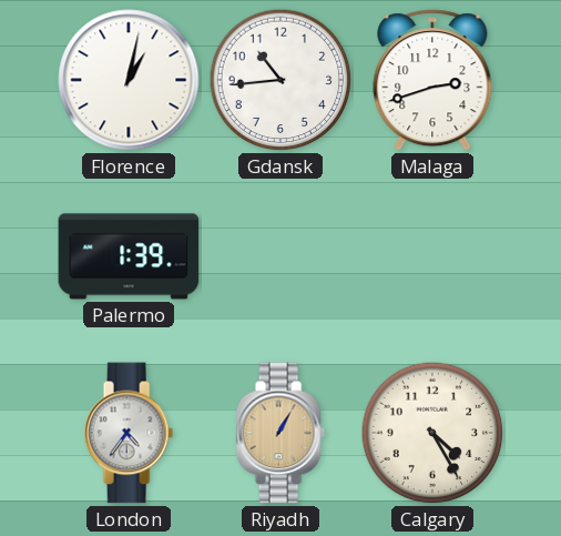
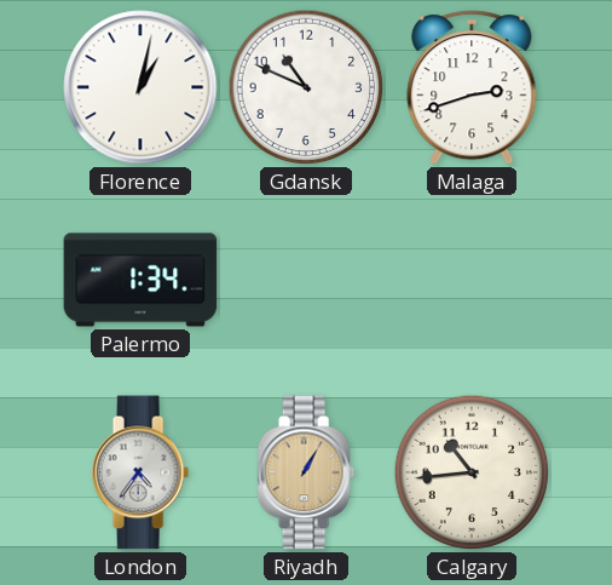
Gdansk: 10:44 -> 10:49 (306, 87)
Palermo: 1:39 -> 1:34 (140, 280)
Calgary: 4:25 -> 10:44 (472, 472)
